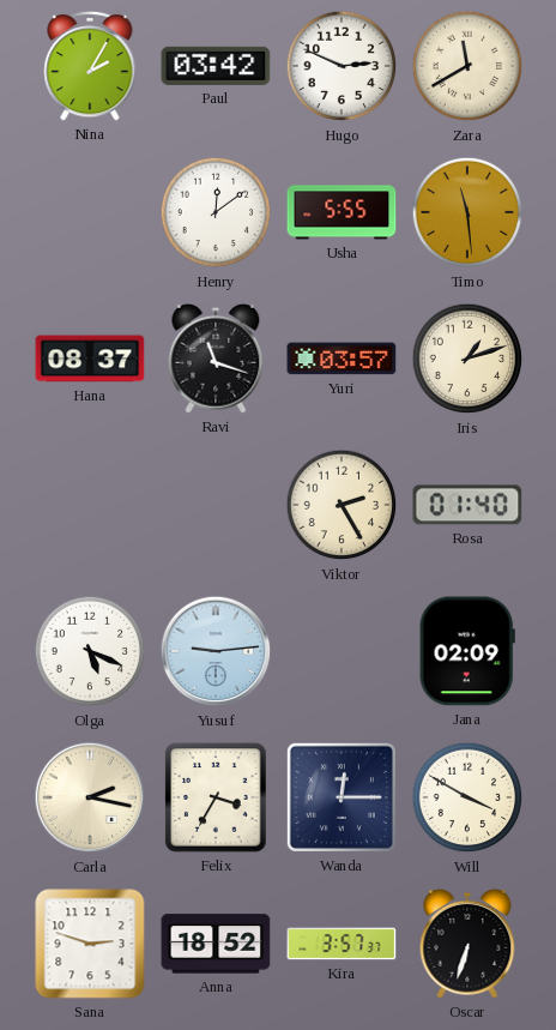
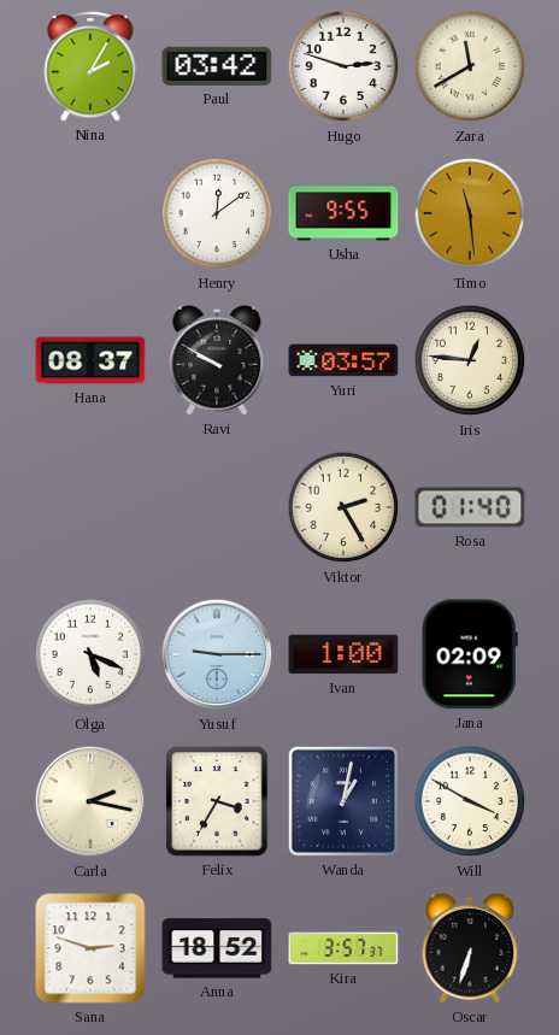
Hugo: 2:49 -> 2:48 (343, 66)
Usha: 5:55 -> 9:55 (343, 213)
Ravi: 11:18 -> 9:50 (217, 360)
Iris: 1:12 -> 12:46 (470, 360)
Yusuf: 9:14 -> 9:15 (217, 654)
Ivan: none -> 1:00 (343, 654)
Wanda: 12:15 -> 1:02 (343, 801)
